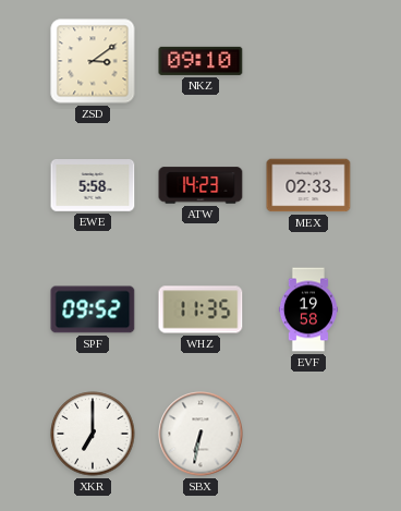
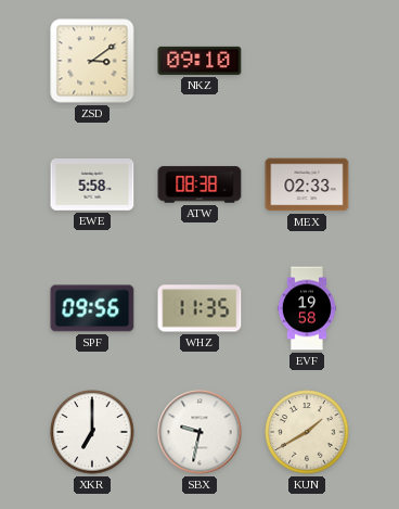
ATW: 14:23 -> 08:38 (200, 184)
SPF: 09:52 -> 09:56 (92, 308)
SBX: 6:32 -> 9:32 (200, 432)
KUN: none -> 1:40 (307, 432)
